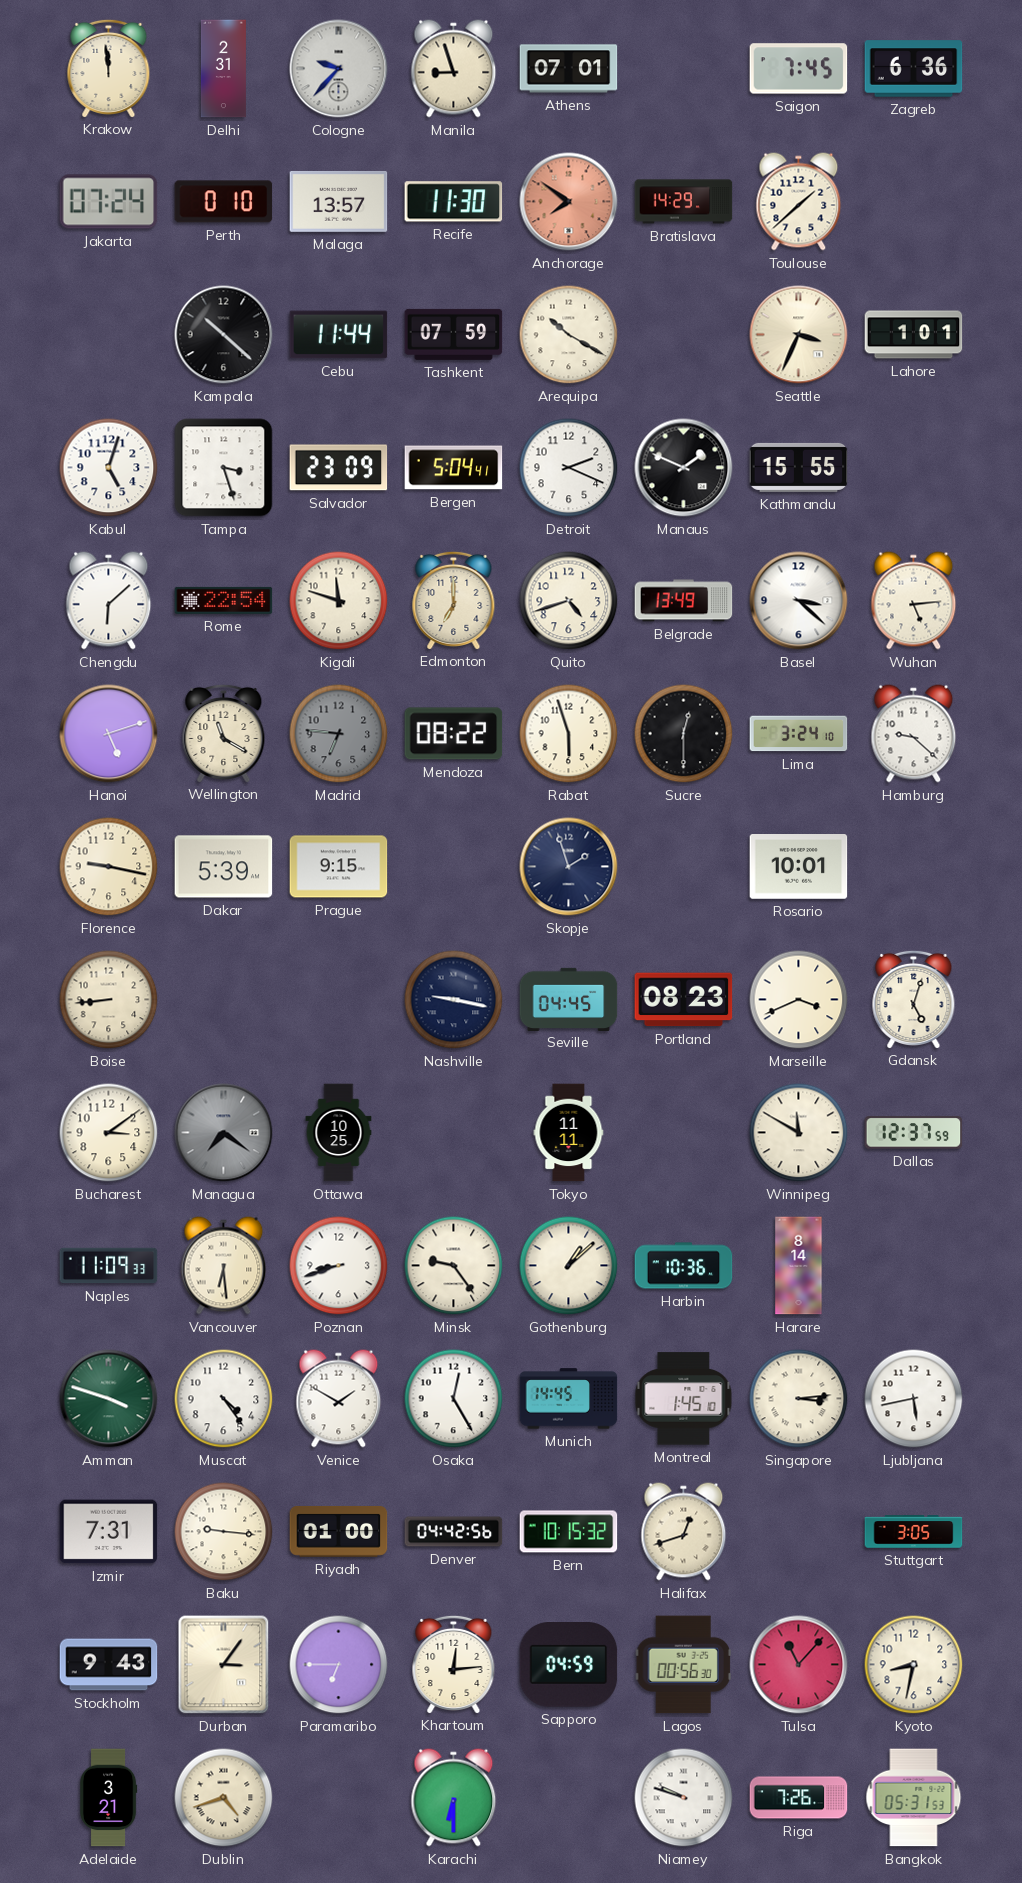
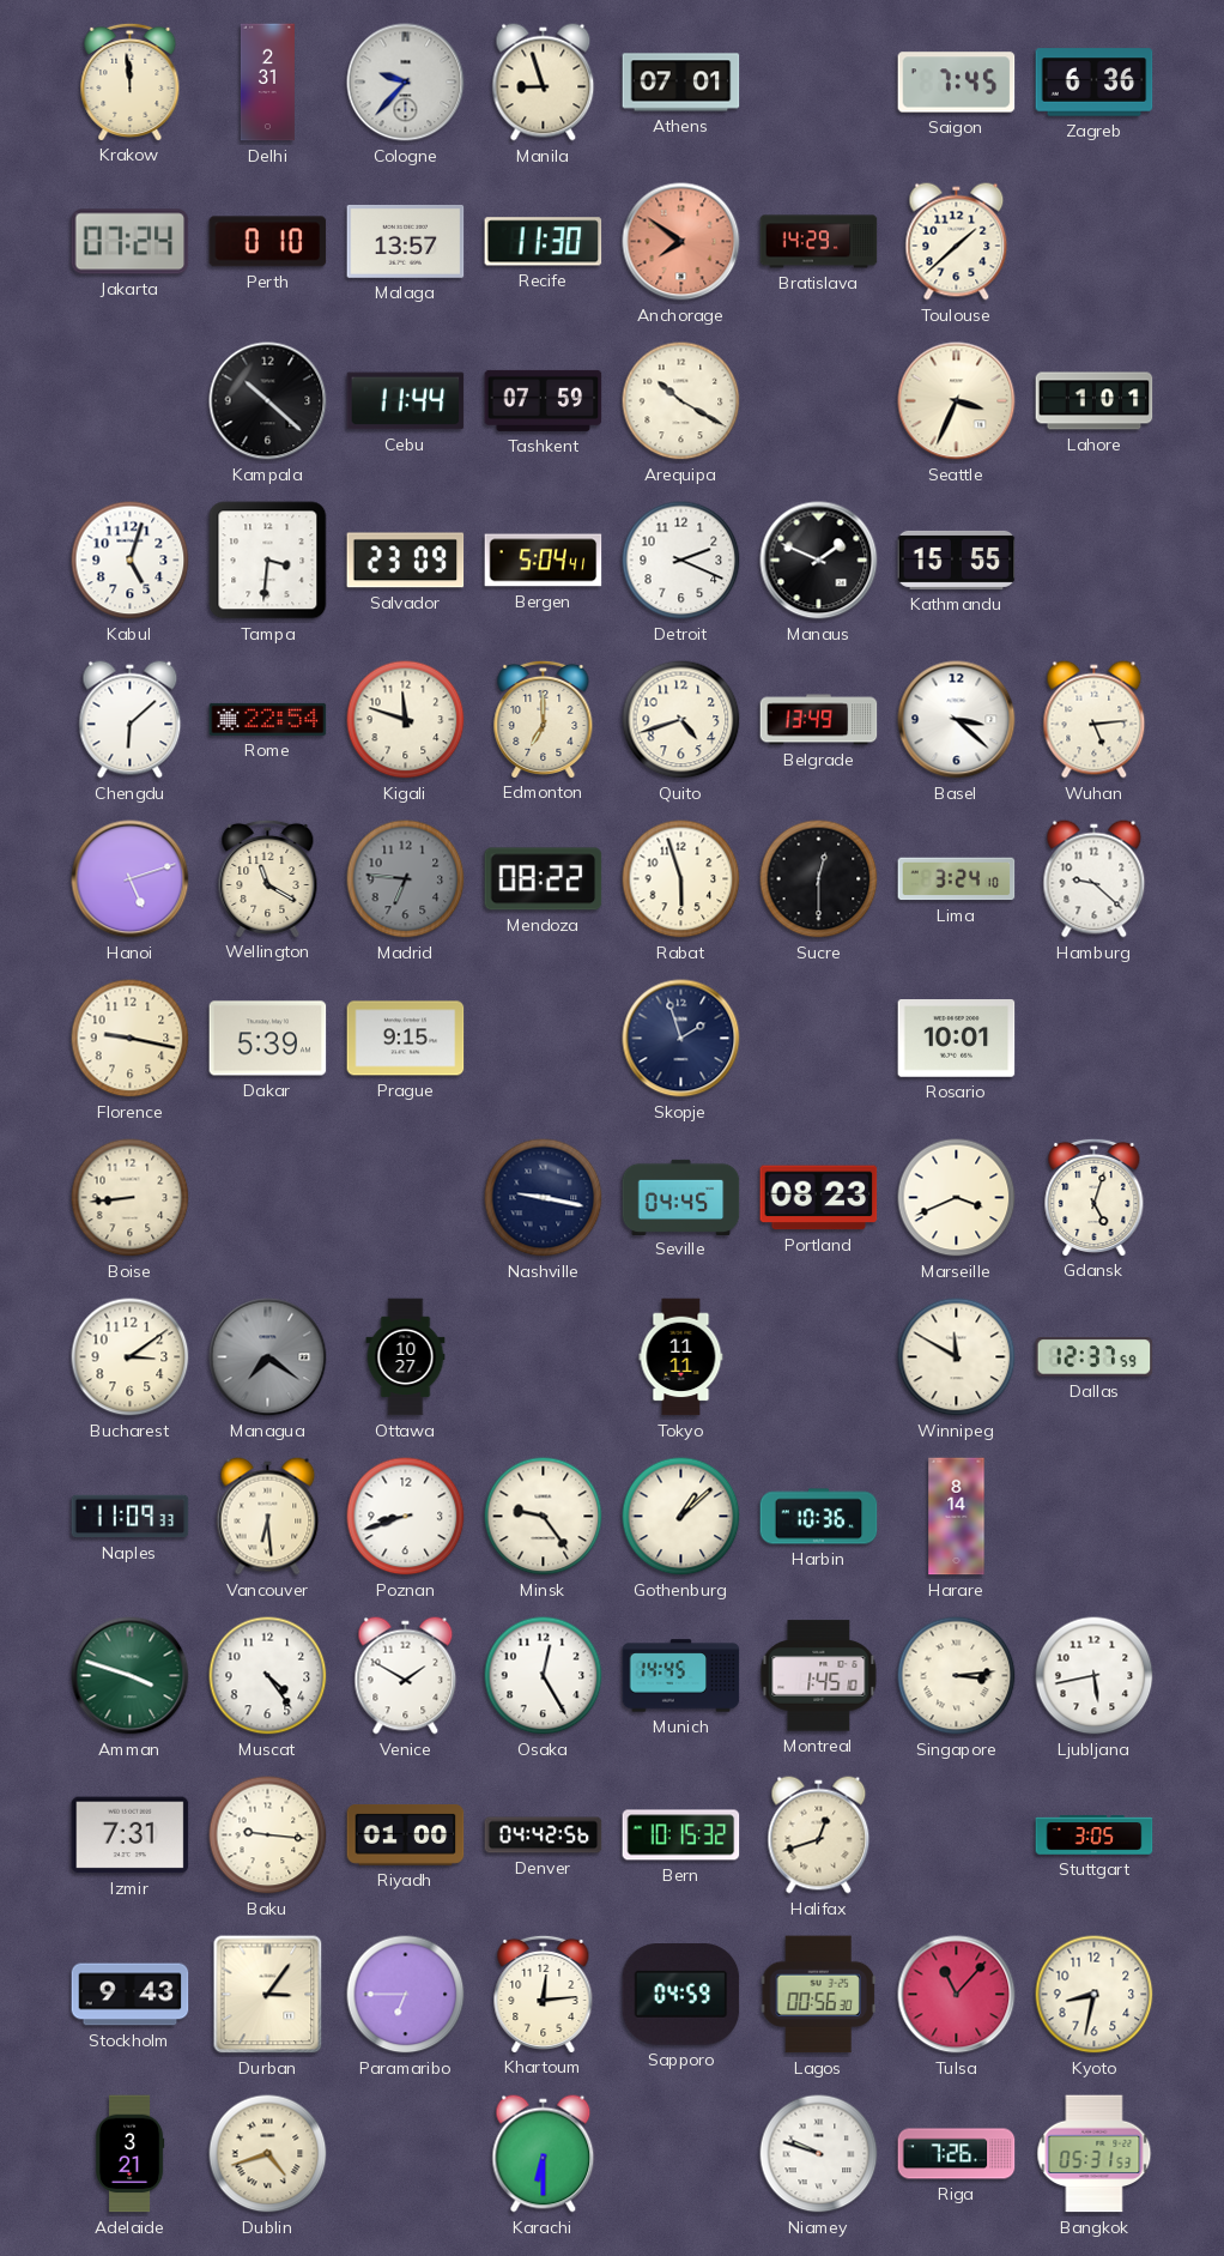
Tampa: 3:27 -> 3:31 (268, 561)
Ottawa: 10:25 -> 10:27 (406, 1357)
